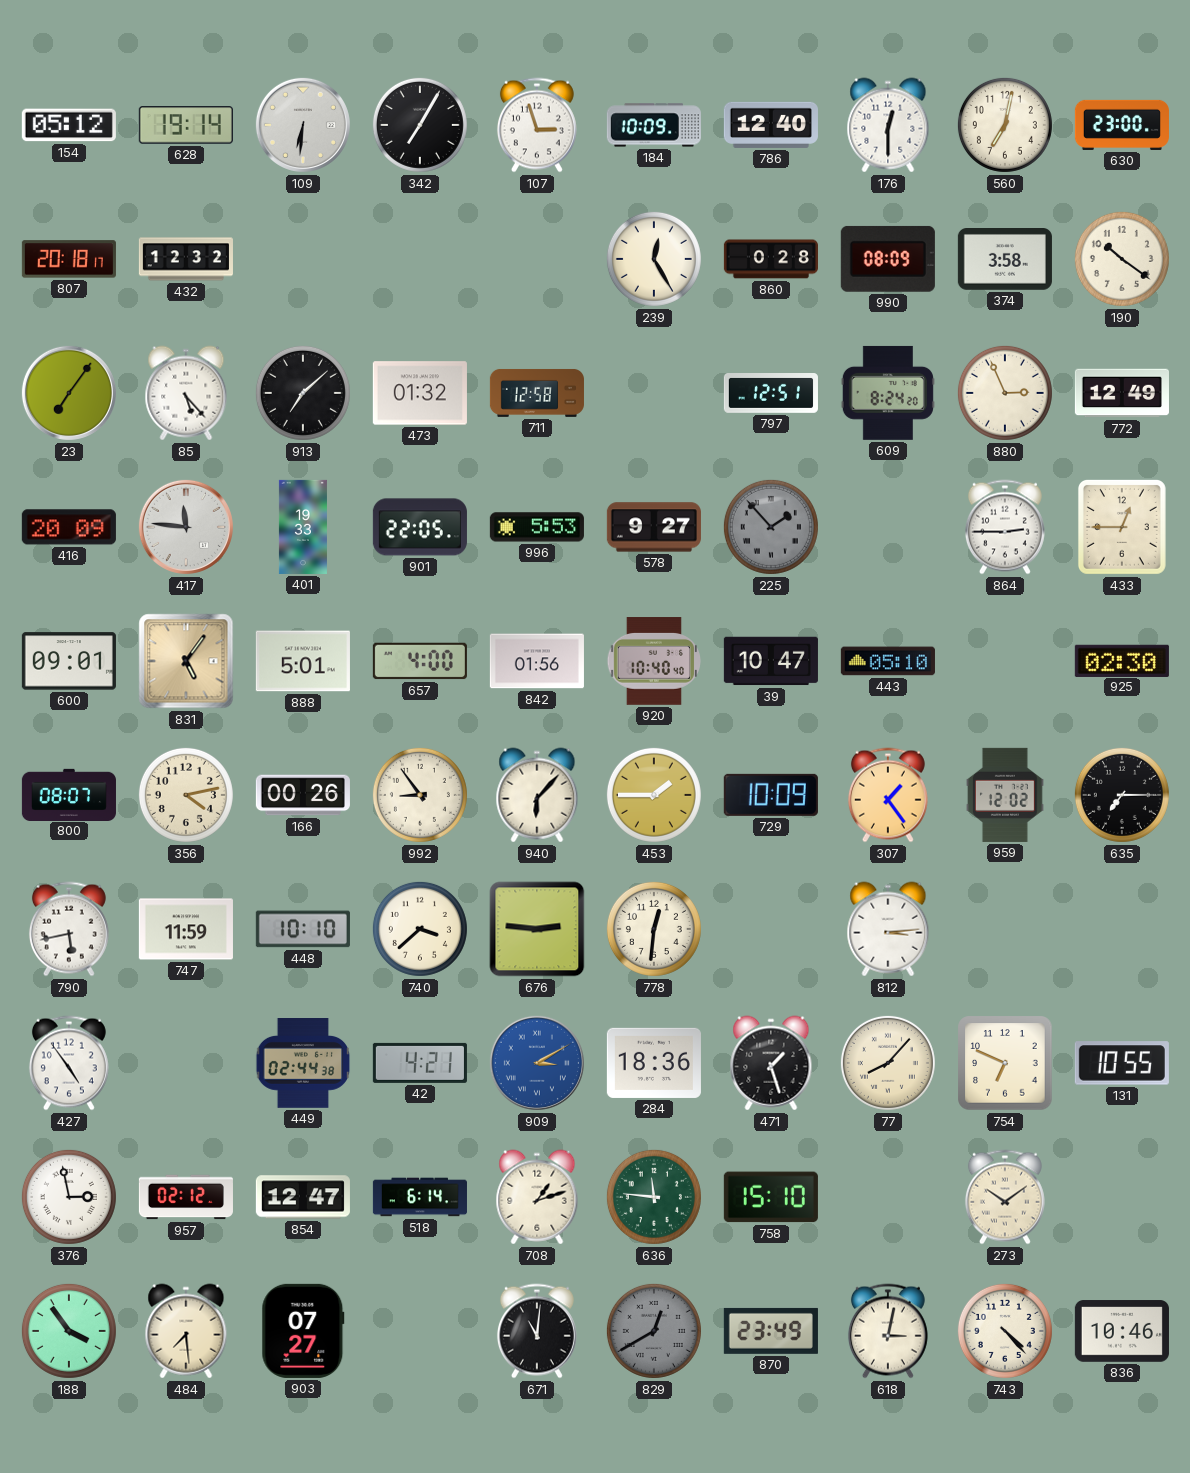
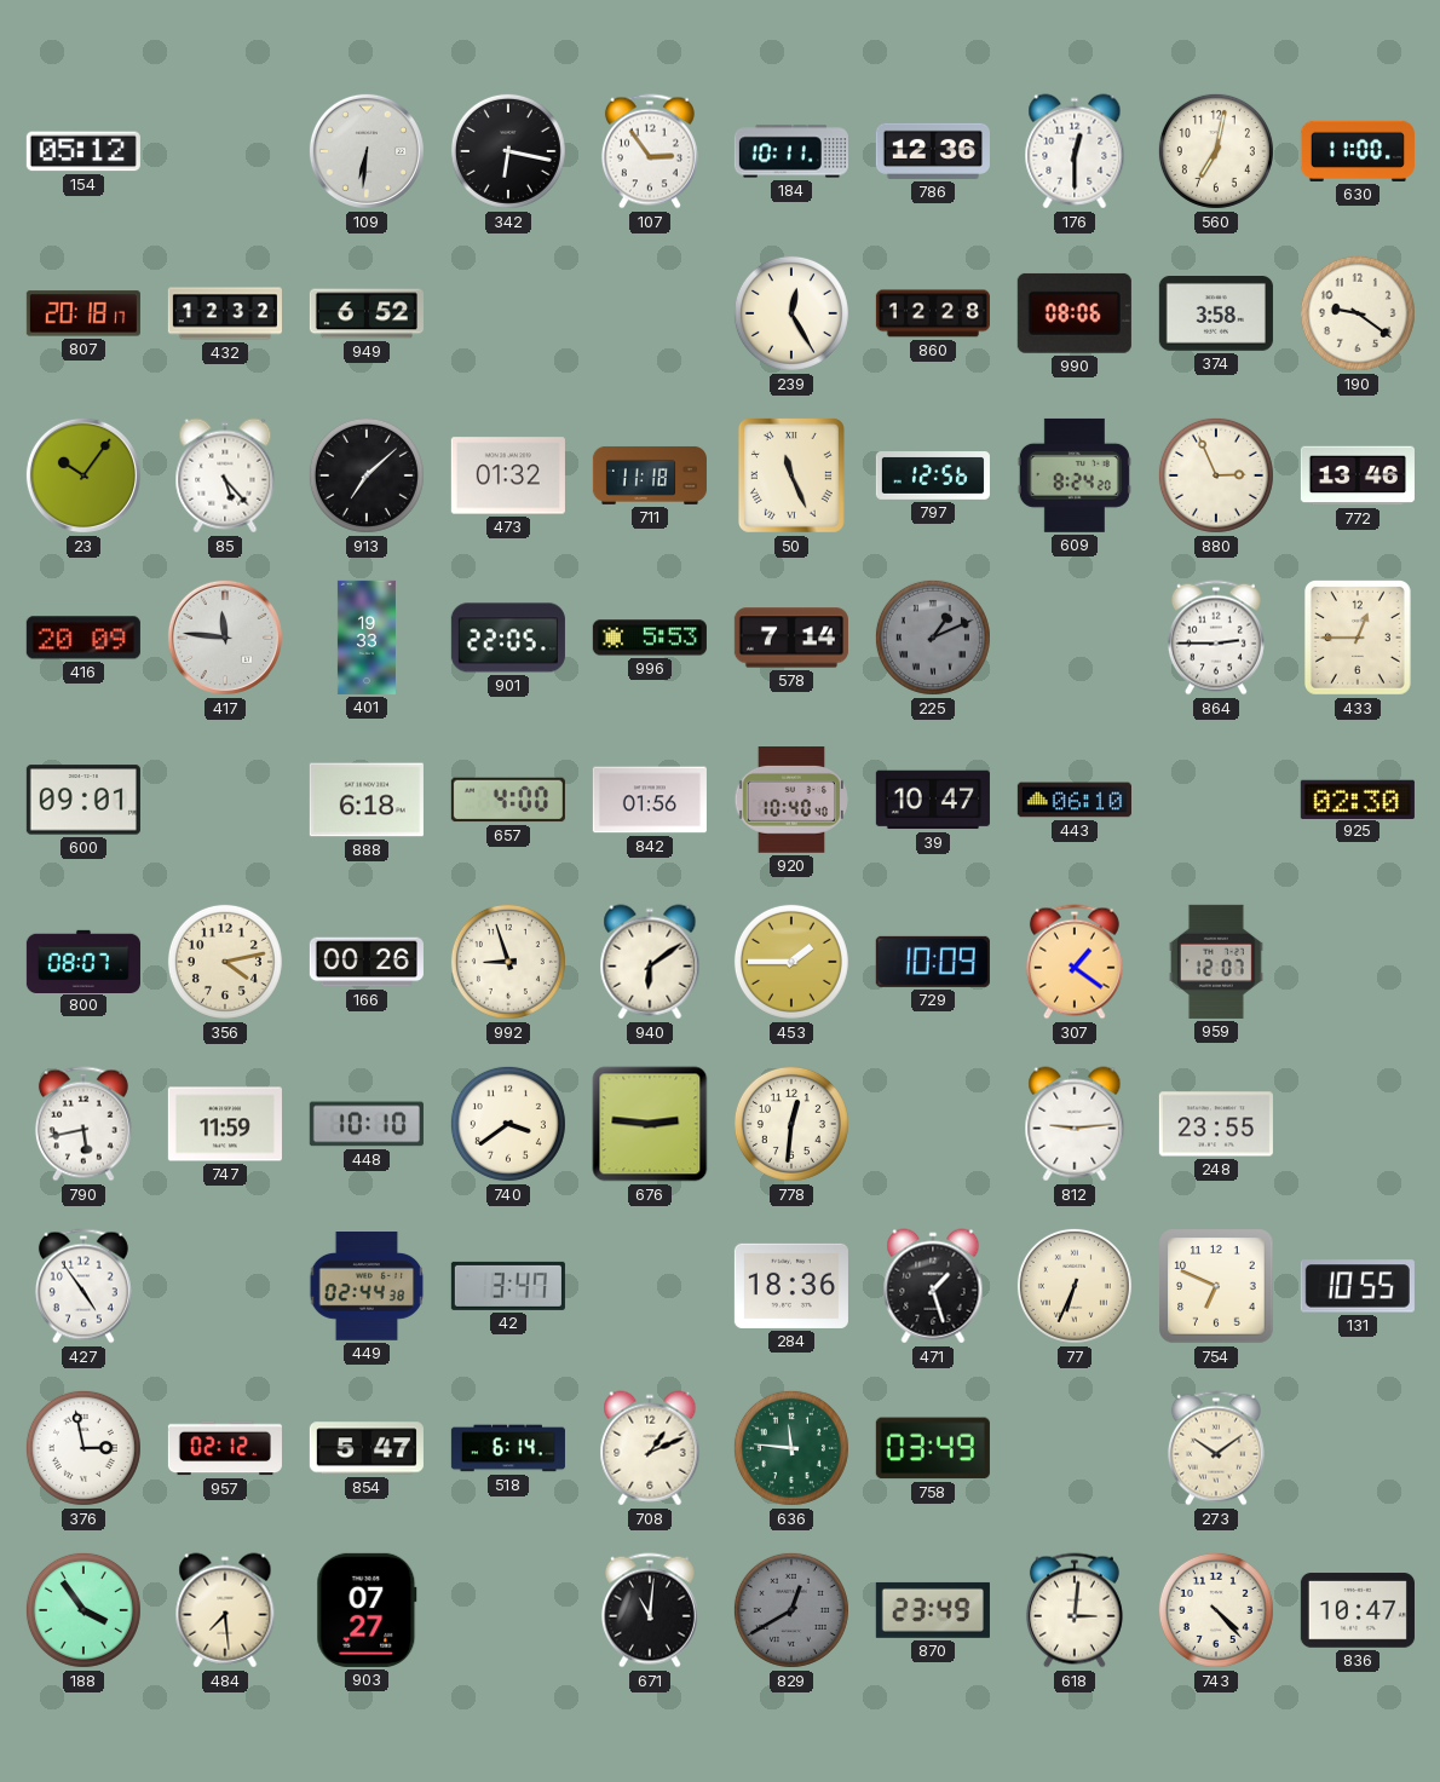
628: 19:14 -> none (186, 125)
342: 7:05 -> 6:17 (508, 151)
107: 2:57 -> 2:54 (650, 151)
184: 10:09 -> 10:11 (791, 151)
786: 12:40 -> 12:36 (933, 151)
630: 23:00 -> 11:00 (1358, 151)
949: none -> 6:52 (367, 313)
860: 0:28 -> 12:28 (933, 313)
990: 08:09 -> 08:06 (1075, 313)
190: 10:21 -> 9:21 (1358, 313)
23: 7:06 -> 10:06 (83, 475)
711: 12:58 -> 11:18 (650, 475)
50: none -> 11:26 (791, 475)
797: 12:51 -> 12:56 (933, 477)
772: 12:49 -> 13:46 (1358, 475)
578: 9:27 -> 7:14 (791, 638)
225: 1:53 -> 1:11 (933, 638)
831: 5:06 -> none (186, 661)
888: 5:01 -> 6:18 (367, 800)
443: 05:10 -> 06:10 (1075, 800)
992: 8:54 -> 8:57 (508, 962)
940: 6:07 -> 6:09 (650, 962)
307: 1:24 -> 1:21 (1075, 962)
959: 12:02 -> 12:07 (1216, 962)
635: 7:15 -> none (1122, 795)
740: 3:38 -> 3:39 (508, 1124)
812: 3:14 -> 9:14 (1075, 1124)
248: none -> 23:55 (1216, 1124)
42: 4:21 -> 3:47 (508, 1286)
909: 3:10 -> none (537, 1063)
77: 8:07 -> 6:34 (1075, 1286)
854: 12:47 -> 5:47 (367, 1448)
708: 1:12 -> 1:11 (650, 1448)
758: 15:10 -> 03:49 (933, 1448)
618: 3:02 -> 3:01 (1075, 1610)
836: 10:46 -> 10:47 (1358, 1610)
